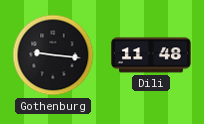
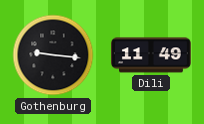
Dili: 11:48 -> 11:49 (152, 55)
